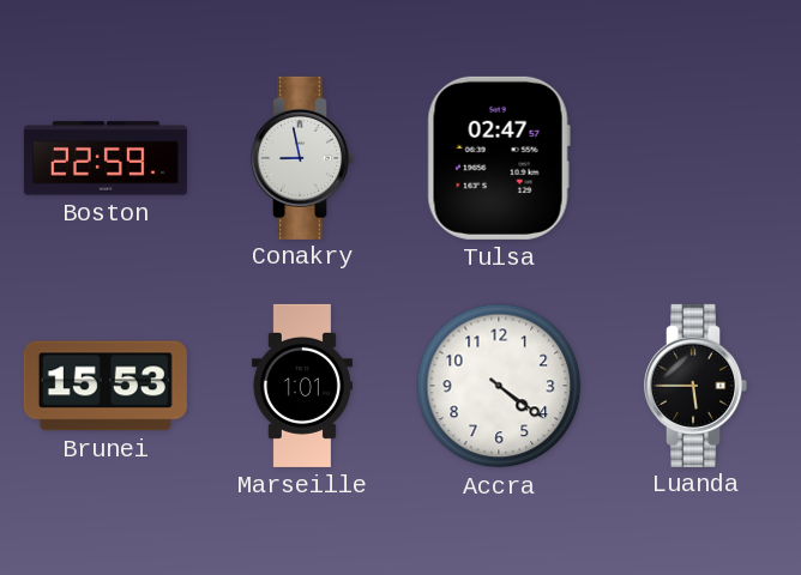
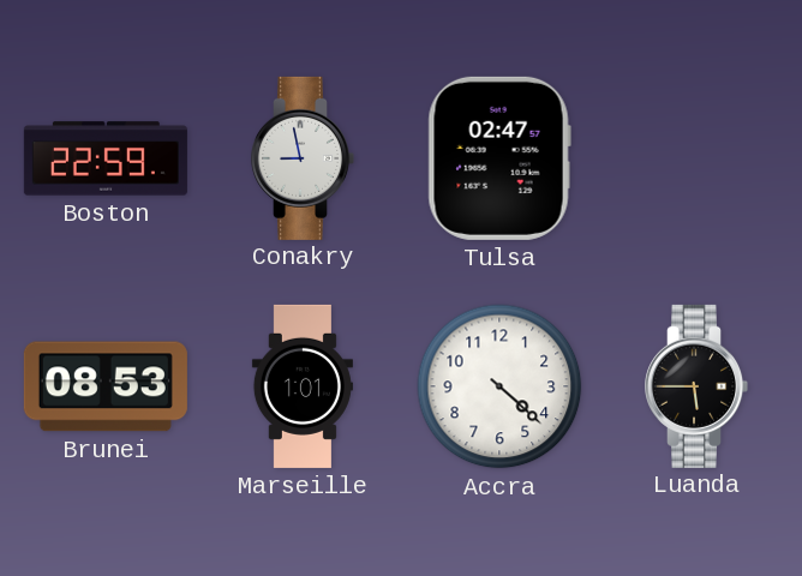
Brunei: 15:53 -> 08:53 (106, 386)
Accra: 4:21 -> 4:22 (499, 386)
